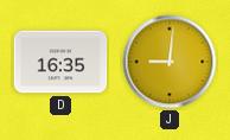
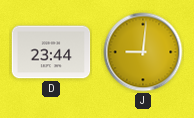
D: 16:35 -> 23:44 (51, 52)
